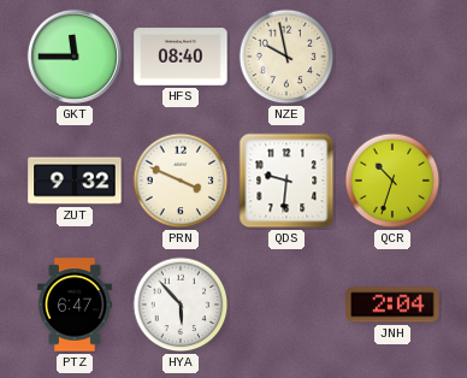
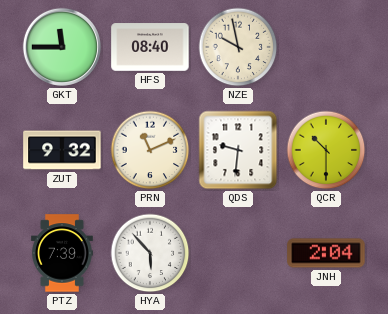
PRN: 3:49 -> 11:11 (150, 150)
QCR: 10:33 -> 10:30 (326, 150)
PTZ: 6:47 -> 7:39 (62, 253)
